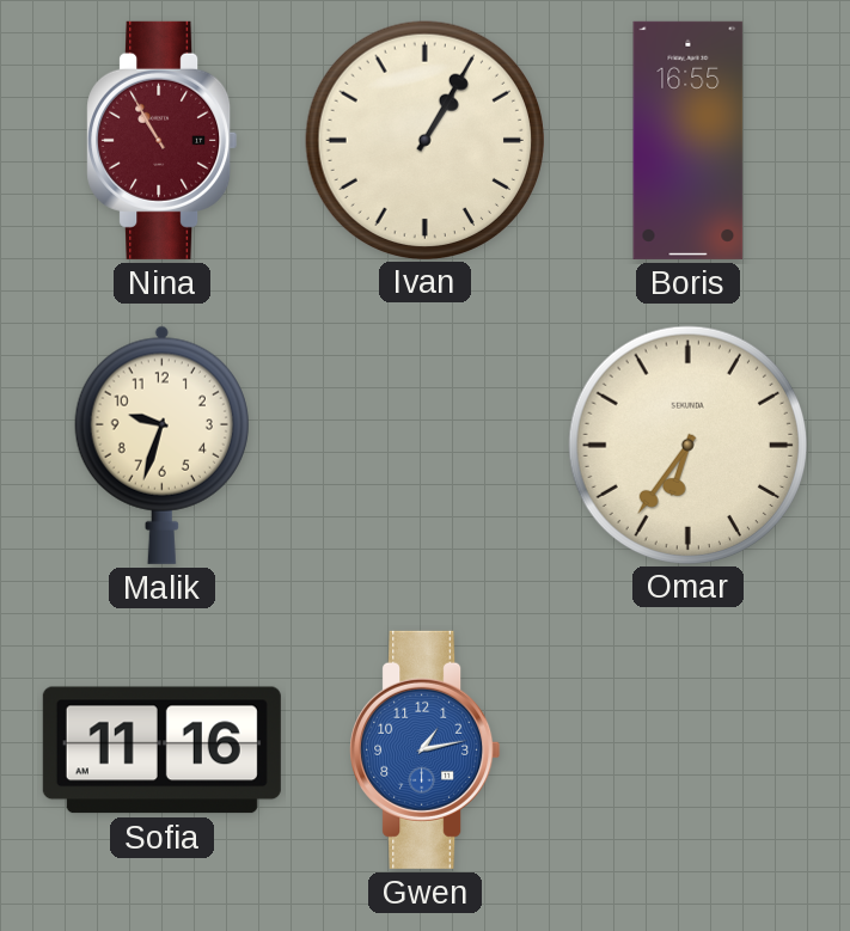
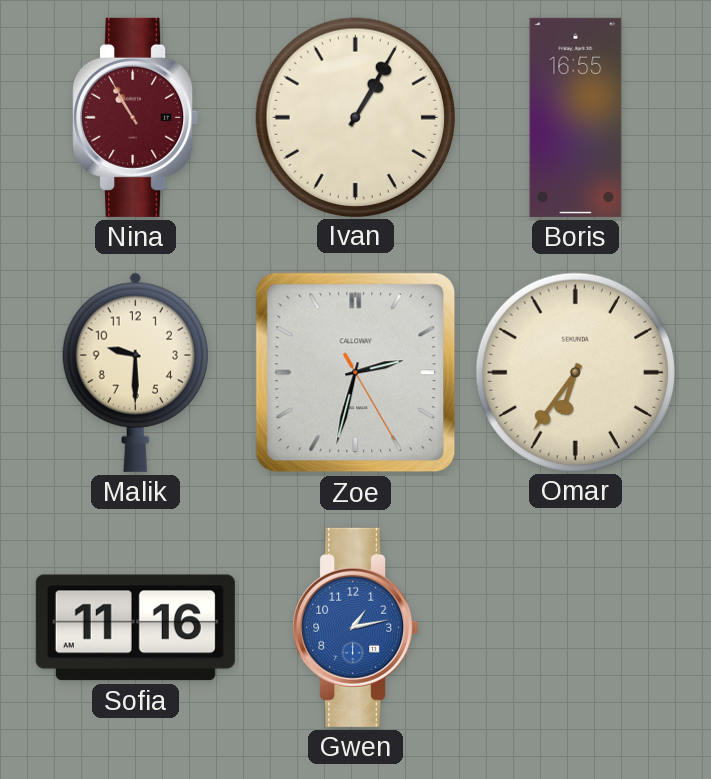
Malik: 9:33 -> 9:30 (135, 372)
Zoe: none -> 2:32 (356, 373)
